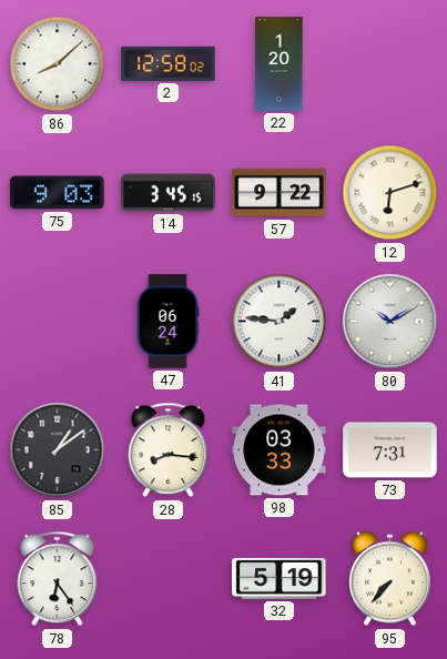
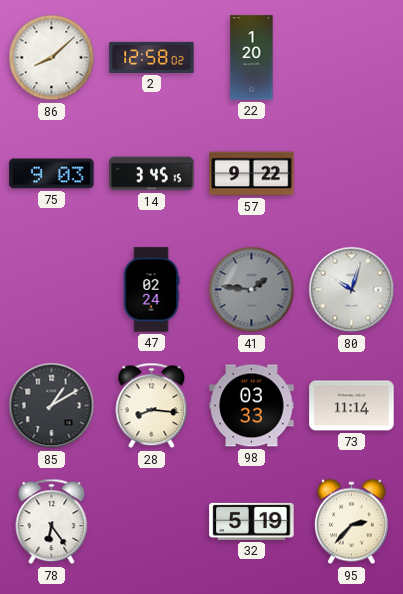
12: 6:12 -> none (390, 193)
47: 06:24 -> 02:24 (151, 290)
41 dial: white -> grey (252, 290)
80: 10:10 -> 10:03 (352, 290)
85: 1:09 -> 1:10 (52, 406)
73: 7:31 -> 11:14 (352, 406)
95: 7:37 -> 2:37 (352, 522)
